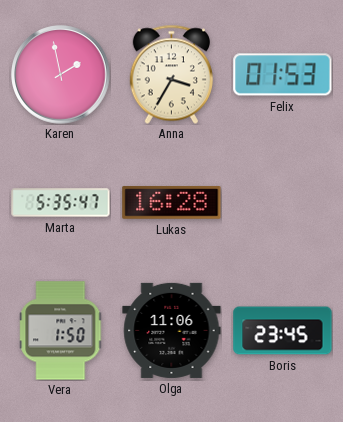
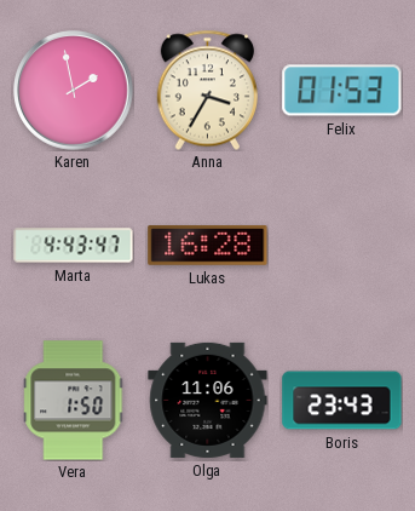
Marta: 5:35 -> 4:43 (74, 246)
Boris: 23:45 -> 23:43 (342, 401)
